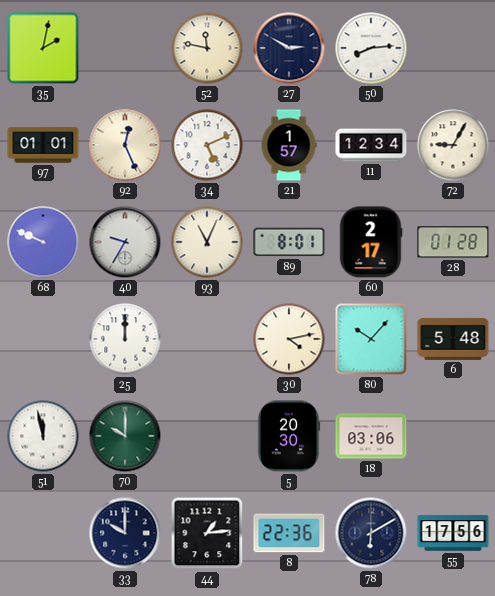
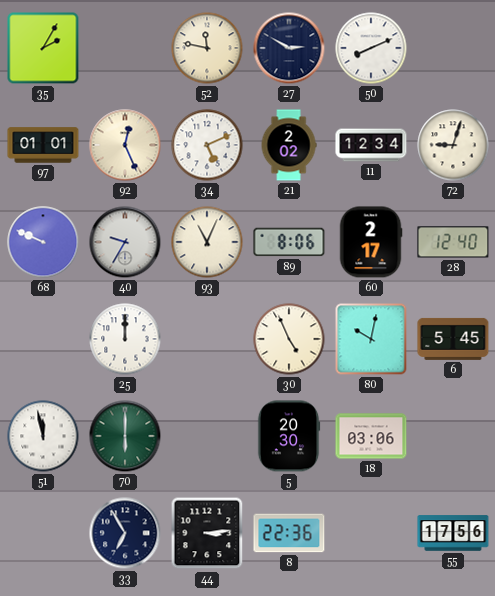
35: 2:02 -> 2:05 (43, 48)
50: 8:14 -> 8:11 (371, 48)
21: 1:57 -> 2:02 (289, 145)
72: 9:05 -> 9:03 (453, 145)
89: 8:01 -> 8:06 (289, 242)
28: 01:28 -> 12:40 (453, 242)
30: 4:13 -> 4:56 (289, 339)
80: 10:07 -> 10:02 (371, 339)
6: 5:48 -> 5:45 (453, 339)
70: 10:00 -> 6:00 (125, 436)
33: 10:00 -> 6:55 (125, 533)
44: 1:14 -> 3:14 (207, 533)
78: 6:10 -> none (371, 533)
